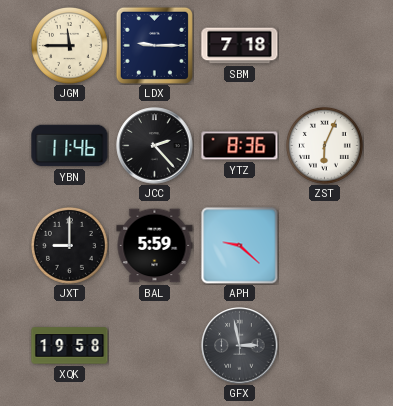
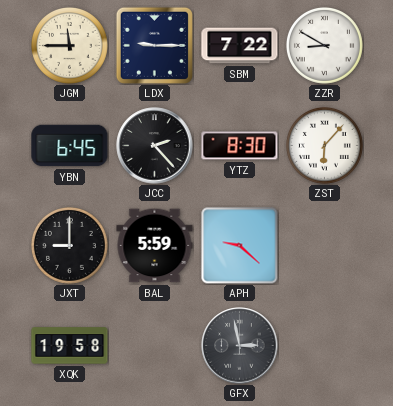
SBM: 7:18 -> 7:22 (240, 46)
ZZR: none -> 8:50 (324, 45)
YBN: 11:46 -> 6:45 (70, 146)
YTZ: 8:36 -> 8:30 (240, 146)
ZST: 6:04 -> 6:07 (324, 145)
